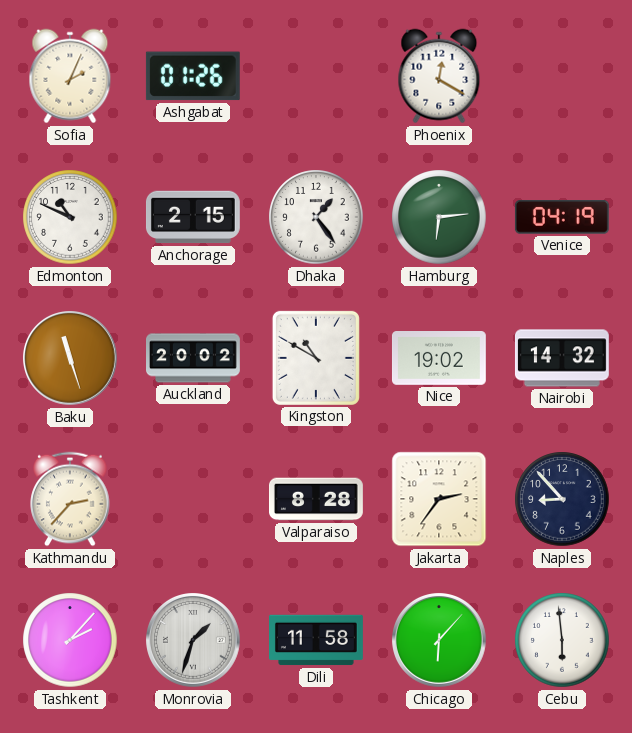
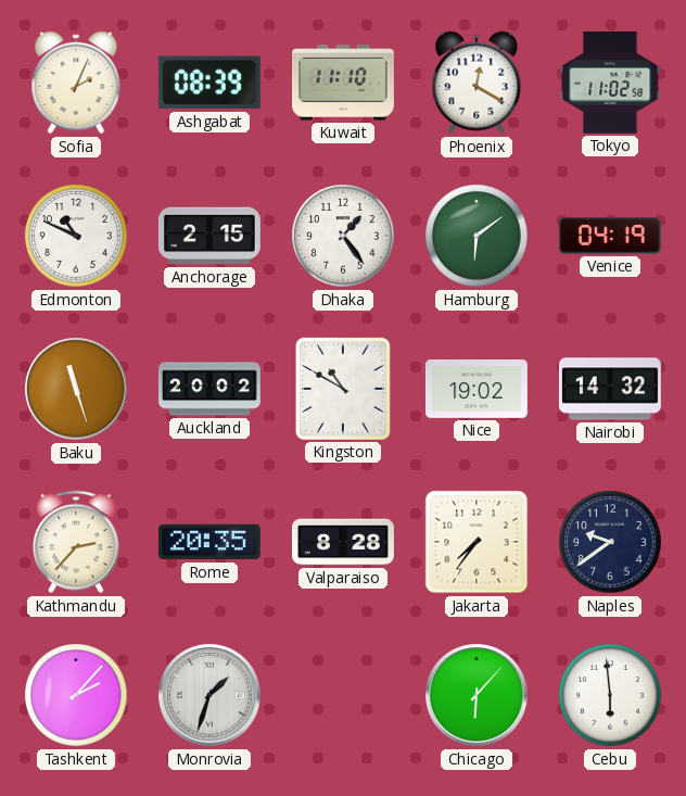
Ashgabat: 01:26 -> 08:39 (209, 83)
Kuwait: none -> 11:10 (344, 83)
Tokyo: none -> 11:02 (610, 83)
Hamburg: 6:14 -> 6:09 (477, 236)
Rome: none -> 20:35 (209, 542)
Jakarta: 2:36 -> 7:36 (477, 542)
Naples: 8:53 -> 9:39 (610, 542)
Dili: 11:58 -> none (317, 640)
